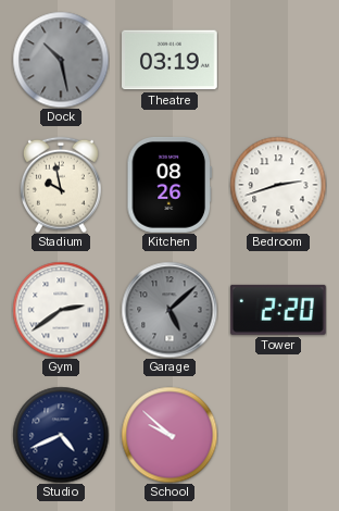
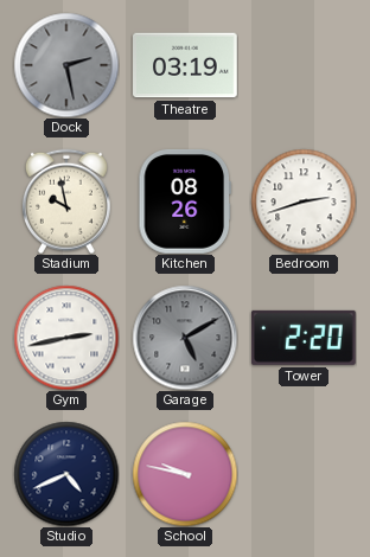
Dock: 10:28 -> 2:28 (66, 65)
Gym: 2:39 -> 2:43 (66, 338)
Garage: 5:08 -> 5:10 (185, 338)
School: 9:52 -> 9:47 (185, 474)
